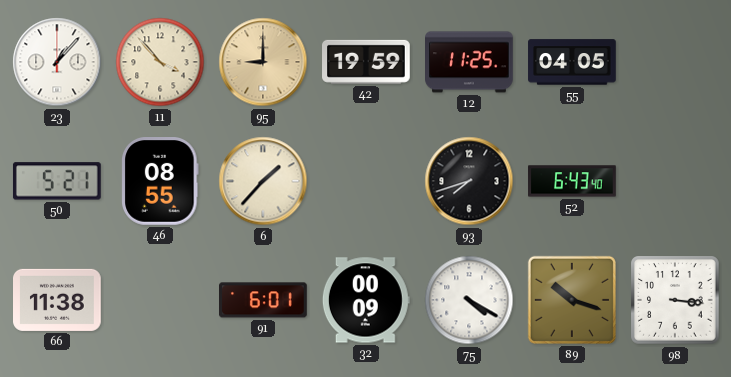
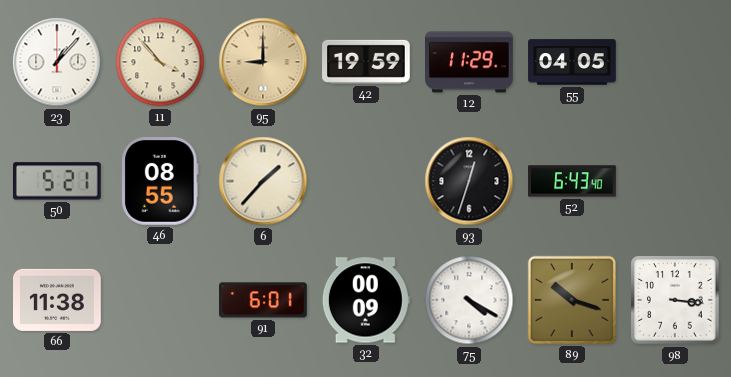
12: 11:25 -> 11:29 (470, 62)
93: 7:42 -> 12:33 (469, 181)
